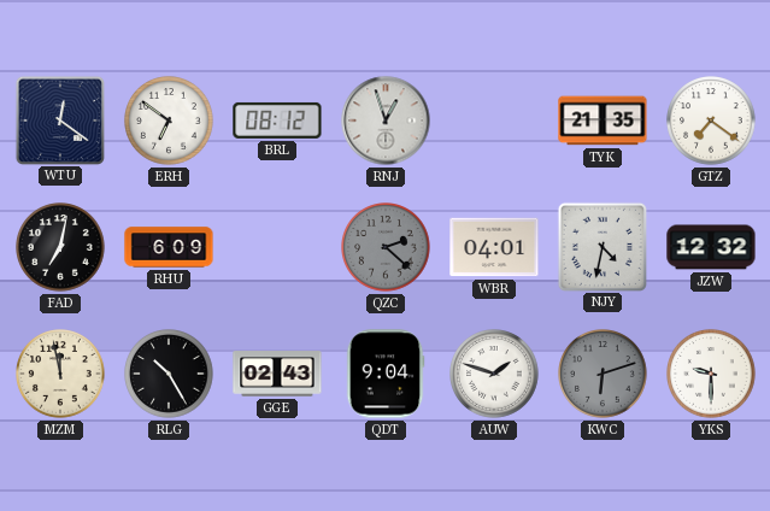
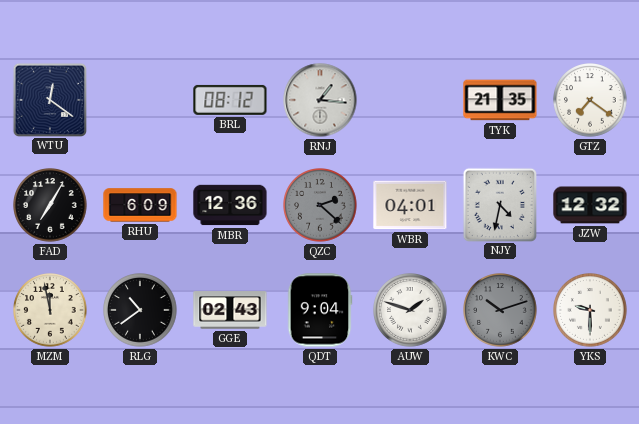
ERH: 6:51 -> none (170, 121)
RNJ: 12:57 -> 1:16 (320, 100)
FAD: 7:02 -> 7:05 (51, 205)
MBR: none -> 12:36 (230, 205)
RLG: 10:25 -> 10:39 (141, 310)
KWC: 6:12 -> 10:12 (501, 310)
